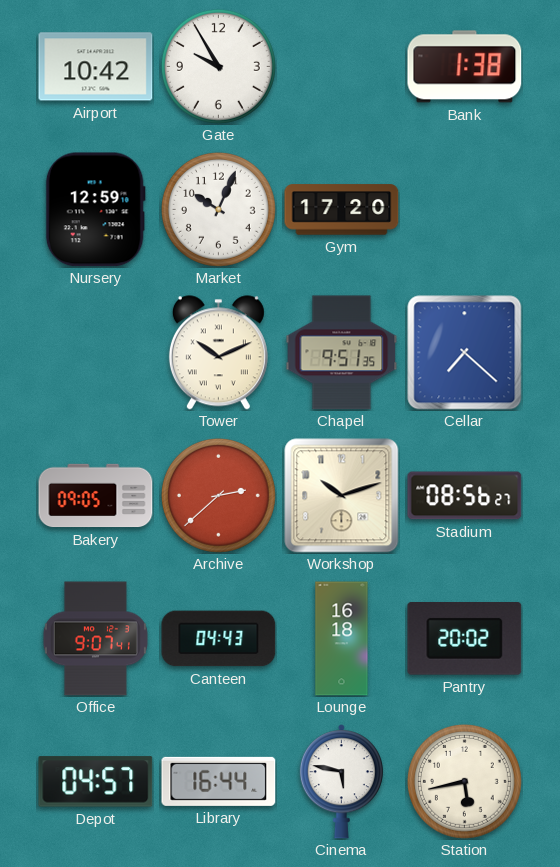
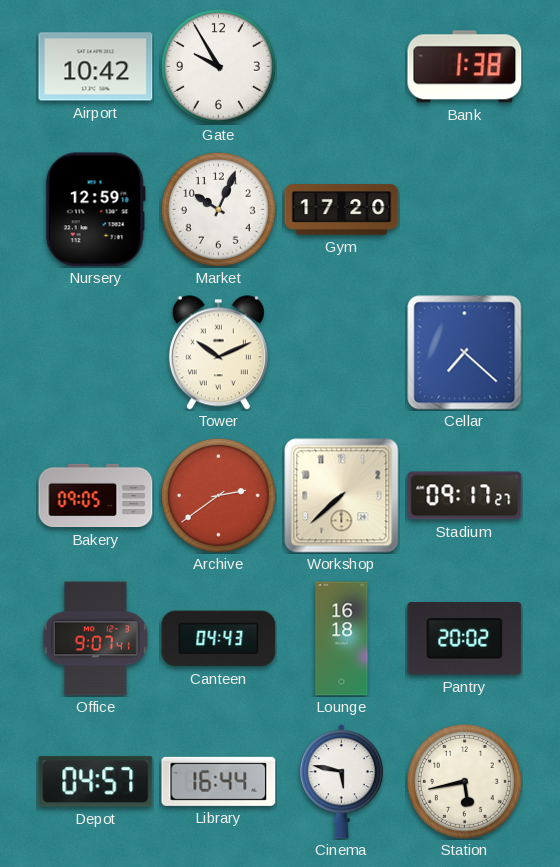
Chapel: 9:51 -> none (342, 353)
Archive: 2:38 -> 2:39 (218, 495)
Workshop: 10:12 -> 7:38 (342, 496)
Stadium: 08:56 -> 09:17 (465, 496)
